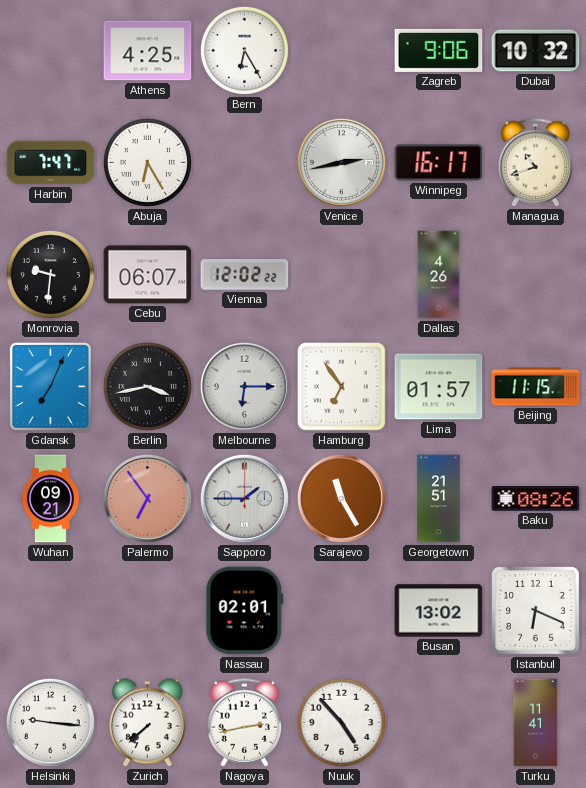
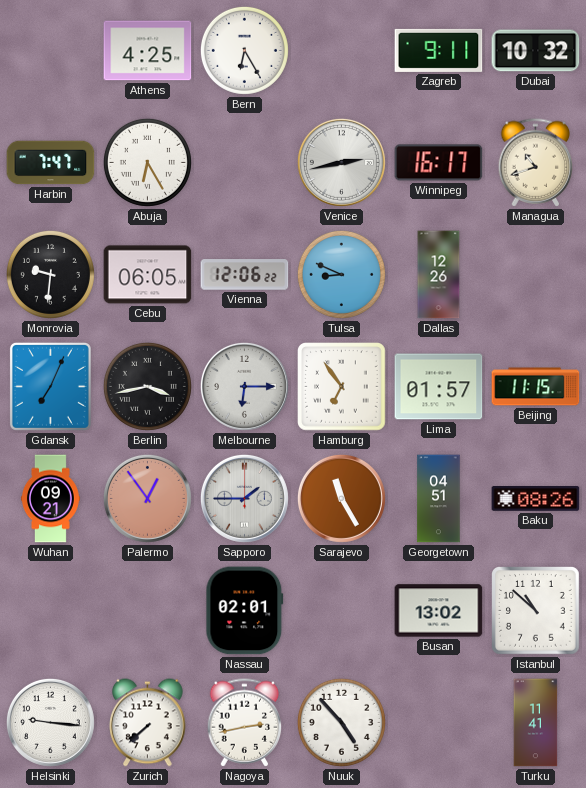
Zagreb: 9:06 -> 9:11 (439, 50)
Cebu: 06:07 -> 06:05 (148, 275)
Vienna: 12:02 -> 12:06 (245, 275)
Tulsa: none -> 8:49 (341, 274)
Dallas: 4:26 -> 12:26 (439, 275)
Palermo: 6:54 -> 12:54 (147, 498)
Georgetown: 21:51 -> 04:51 (439, 499)
Istanbul: 6:19 -> 10:52 (536, 611)
